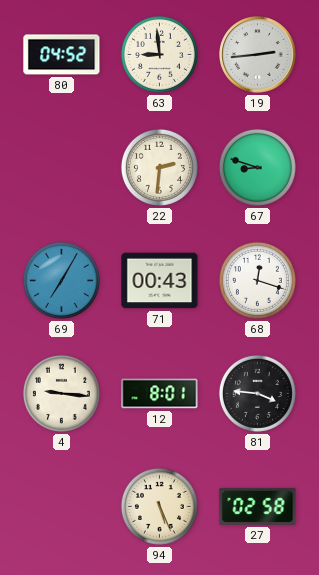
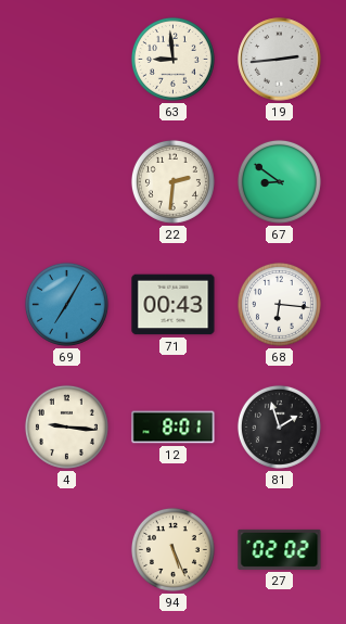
80: 04:52 -> none (62, 55)
67: 8:48 -> 8:51 (279, 181)
68: 12:18 -> 6:16 (279, 304)
81: 3:46 -> 1:57 (279, 426)
27: 02:58 -> 02:02 (280, 549)
